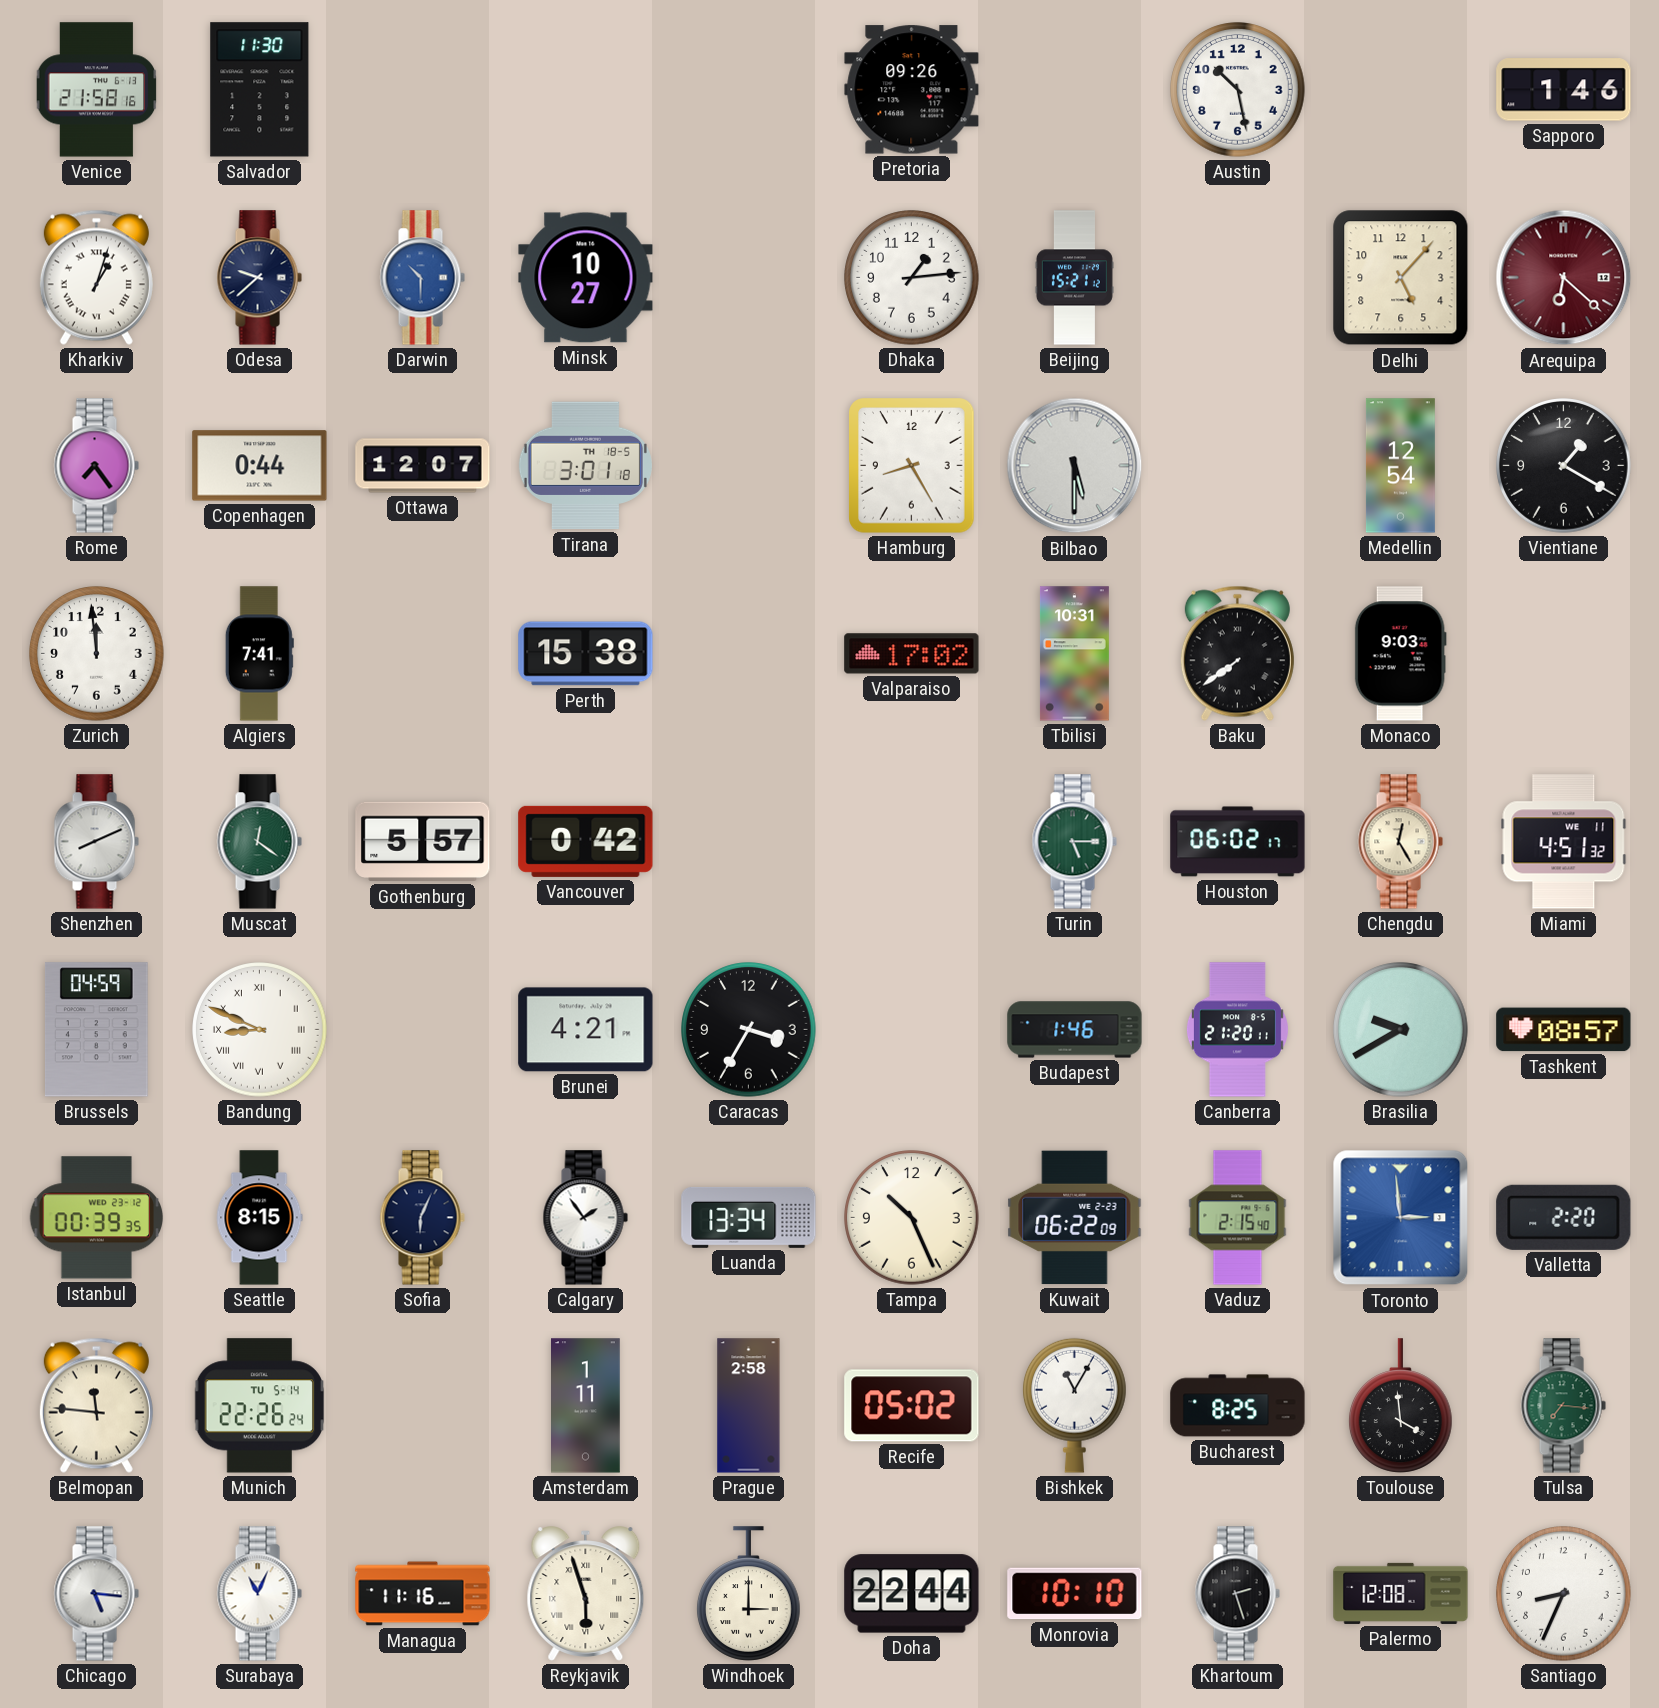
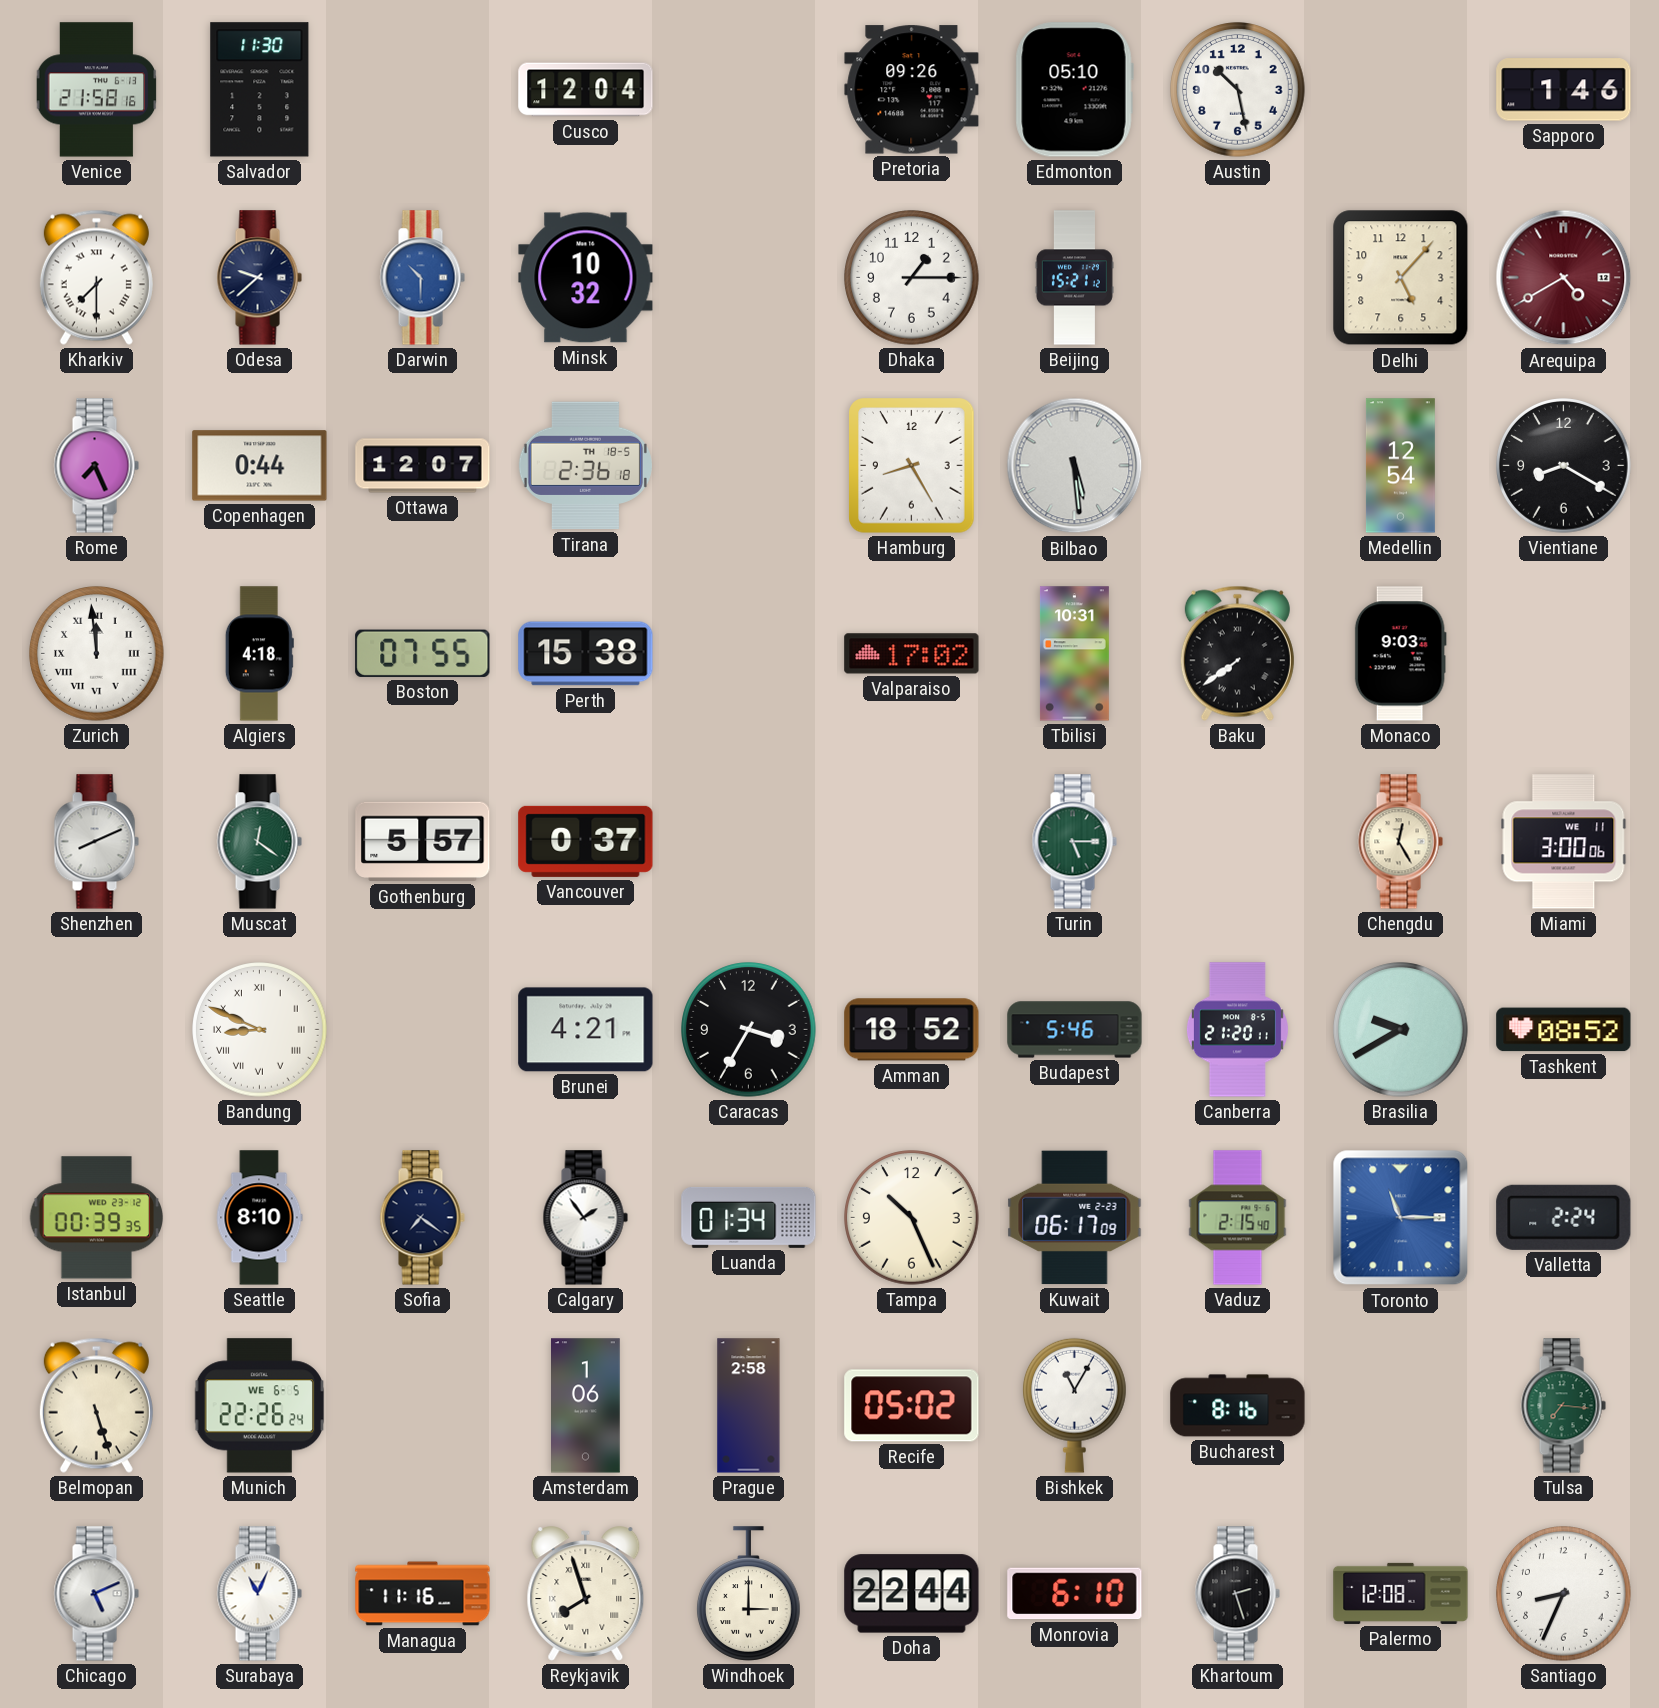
Cusco: none -> 12:04 (586, 90)
Edmonton: none -> 05:10 (1074, 90)
Kharkiv: 1:03 -> 7:30 (96, 277)
Minsk: 10:27 -> 10:32 (586, 278)
Dhaka: 1:14 -> 1:15 (912, 278)
Arequipa: 6:22 -> 4:40 (1564, 278)
Rome: 7:24 -> 7:26 (96, 466)
Tirana: 3:01 -> 2:36 (585, 466)
Bilbao: 5:30 -> 5:29 (1075, 466)
Vientiane: 1:20 -> 8:20 (1564, 466)
Zurich numerals: Arabic -> Roman (97, 654)
Algiers: 7:41 -> 4:18 (259, 654)
Boston: none -> 07:55 (423, 653)
Vancouver: 0:42 -> 0:37 (586, 841)
Houston: 06:02 -> none (1238, 842)
Miami: 4:51 -> 3:00 (1564, 842)
Brussels: 04:59 -> none (96, 1030)
Amman: none -> 18:52 (912, 1030)
Budapest: 1:46 -> 5:46 (1075, 1030)
Tashkent: 08:57 -> 08:52 (1564, 1030)
Seattle: 8:15 -> 8:10 (259, 1218)
Sofia: 6:04 -> 7:21 (422, 1218)
Luanda: 13:34 -> 01:34 (749, 1217)
Kuwait: 06:22 -> 06:17 (1075, 1218)
Toronto: 2:59 -> 11:15 (1401, 1218)
Valletta: 2:20 -> 2:24 (1564, 1217)
Belmopan: 11:46 -> 5:27 (96, 1405)
Munich date: TU 5-14 -> WE 6-5 (260, 1406)
Amsterdam: 1:11 -> 1:06 (586, 1406)
Bucharest: 8:25 -> 8:16 (1238, 1406)
Toulouse: 3:59 -> none (1401, 1406)
Chicago: 5:16 -> 5:11 (96, 1594)
Reykjavik: 5:57 -> 7:57 (586, 1594)
Monrovia: 10:10 -> 6:10 (1075, 1594)
